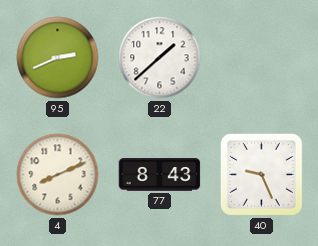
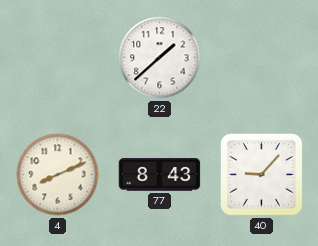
95: 2:41 -> none (58, 58)
40: 9:26 -> 9:07 (261, 174)
